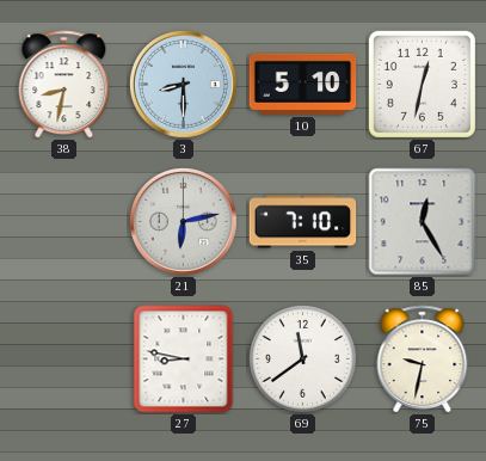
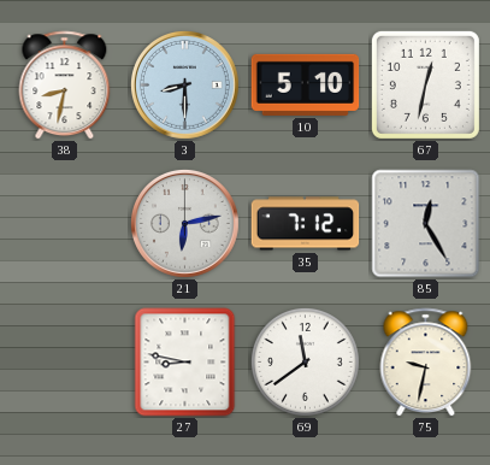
35: 7:10 -> 7:12 (306, 224)
